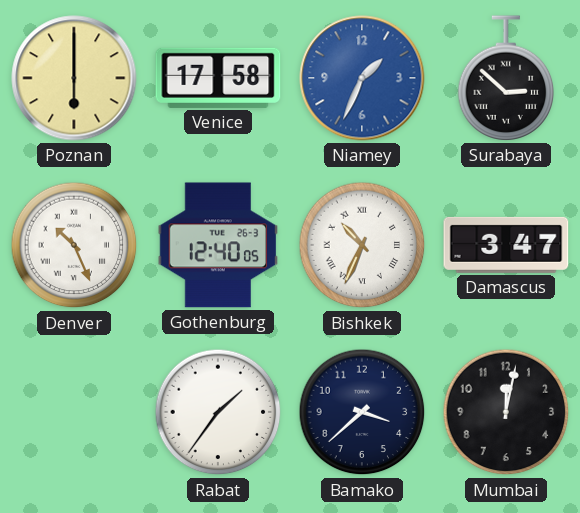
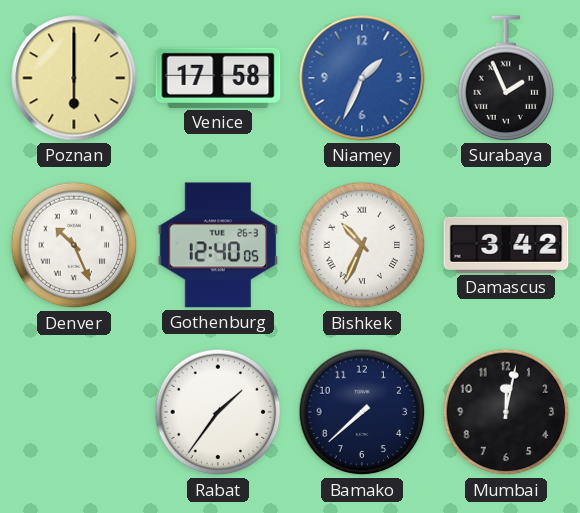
Surabaya: 2:52 -> 1:56 (506, 78)
Damascus: 3:47 -> 3:42 (506, 245)
Bamako: 3:38 -> 7:38 (362, 412)
